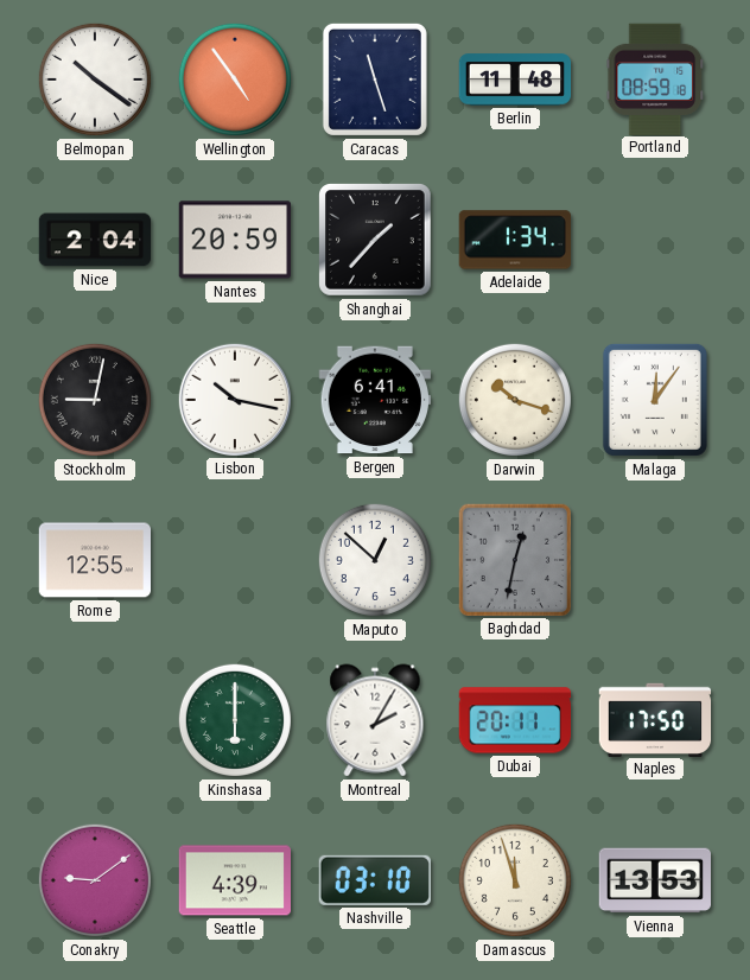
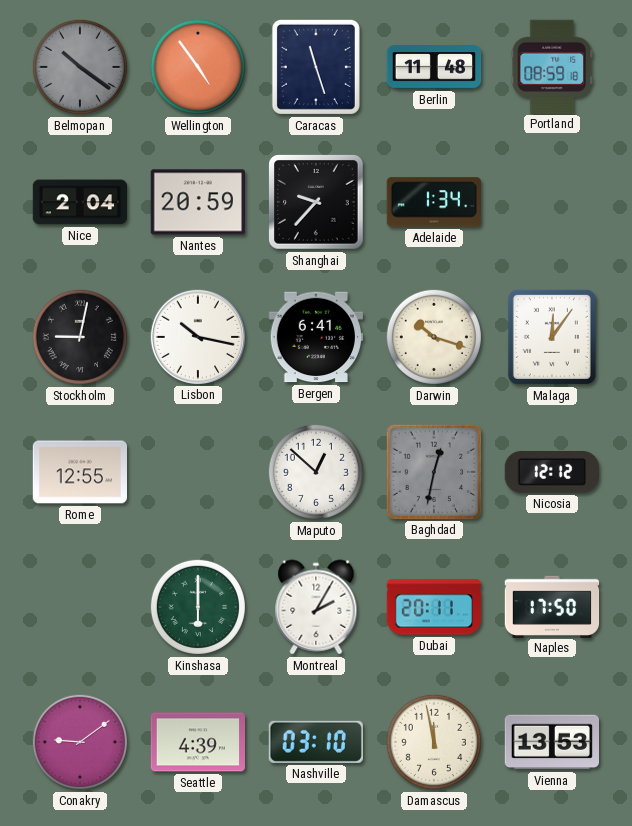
Belmopan dial: white -> grey (80, 67)
Shanghai: 1:37 -> 9:37 (317, 203)
Nicosia: none -> 12:12 (551, 473)
Damascus: 11:57 -> 11:58 (434, 742)
